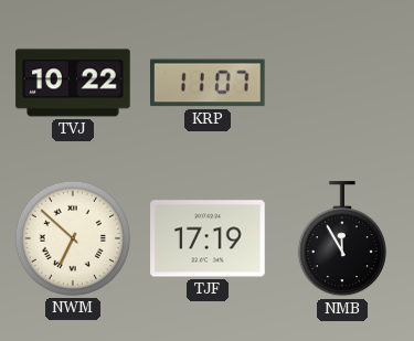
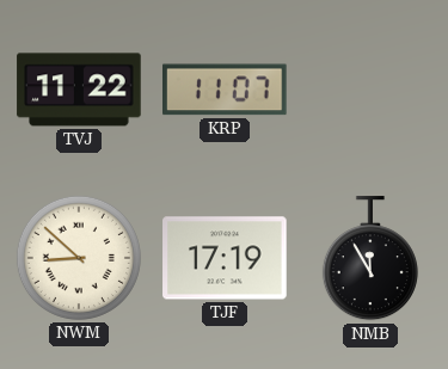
TVJ: 10:22 -> 11:22 (79, 90)
NWM: 6:52 -> 8:52 (79, 258)
